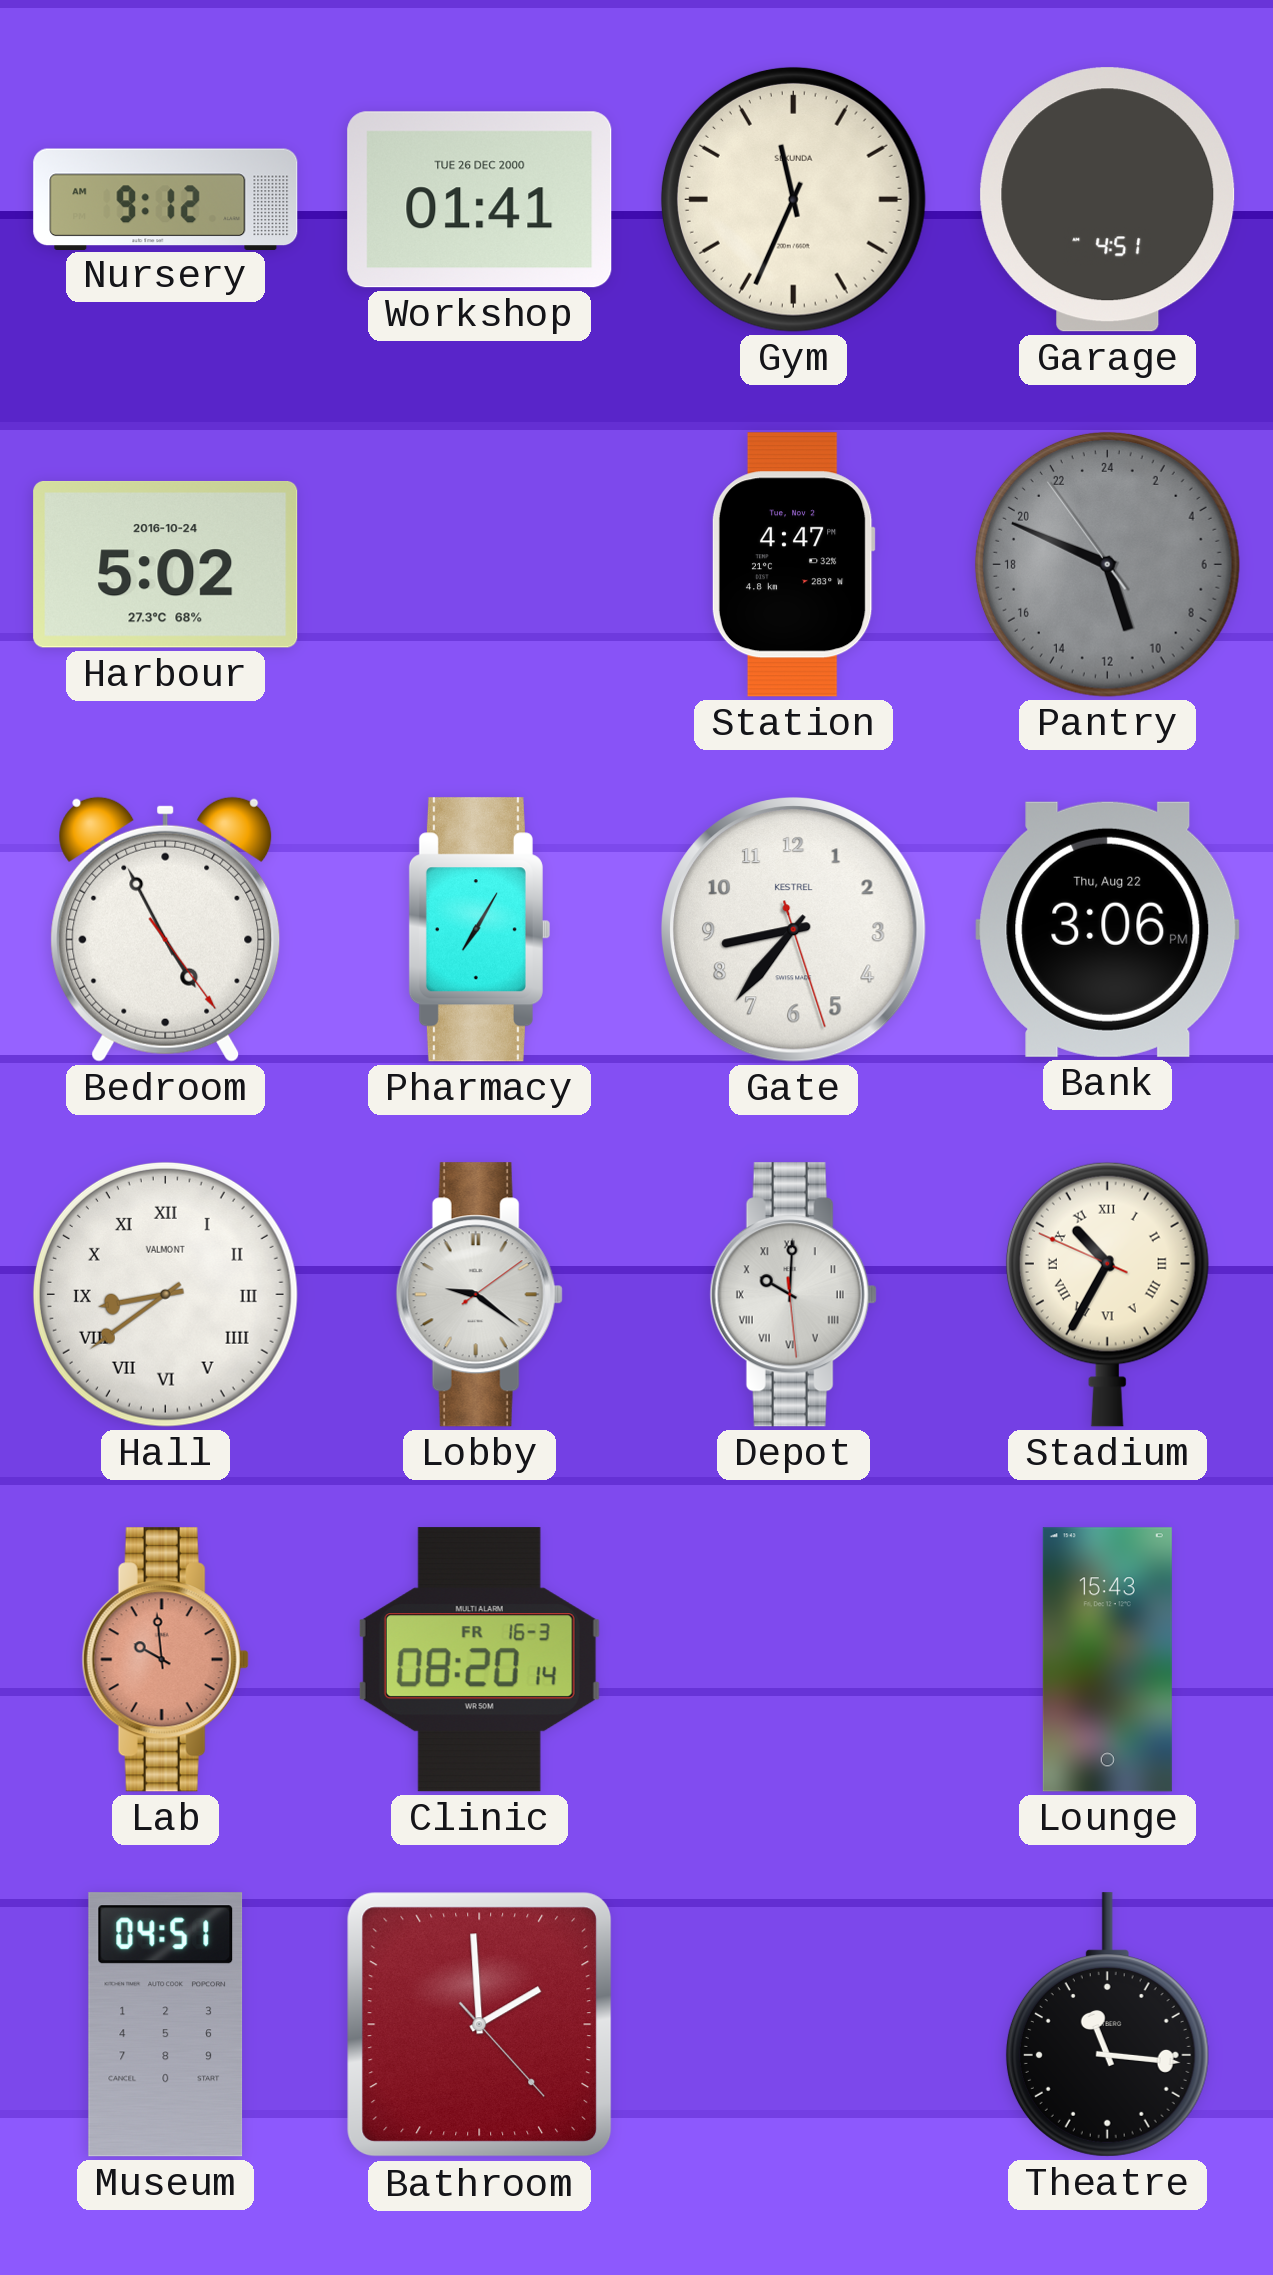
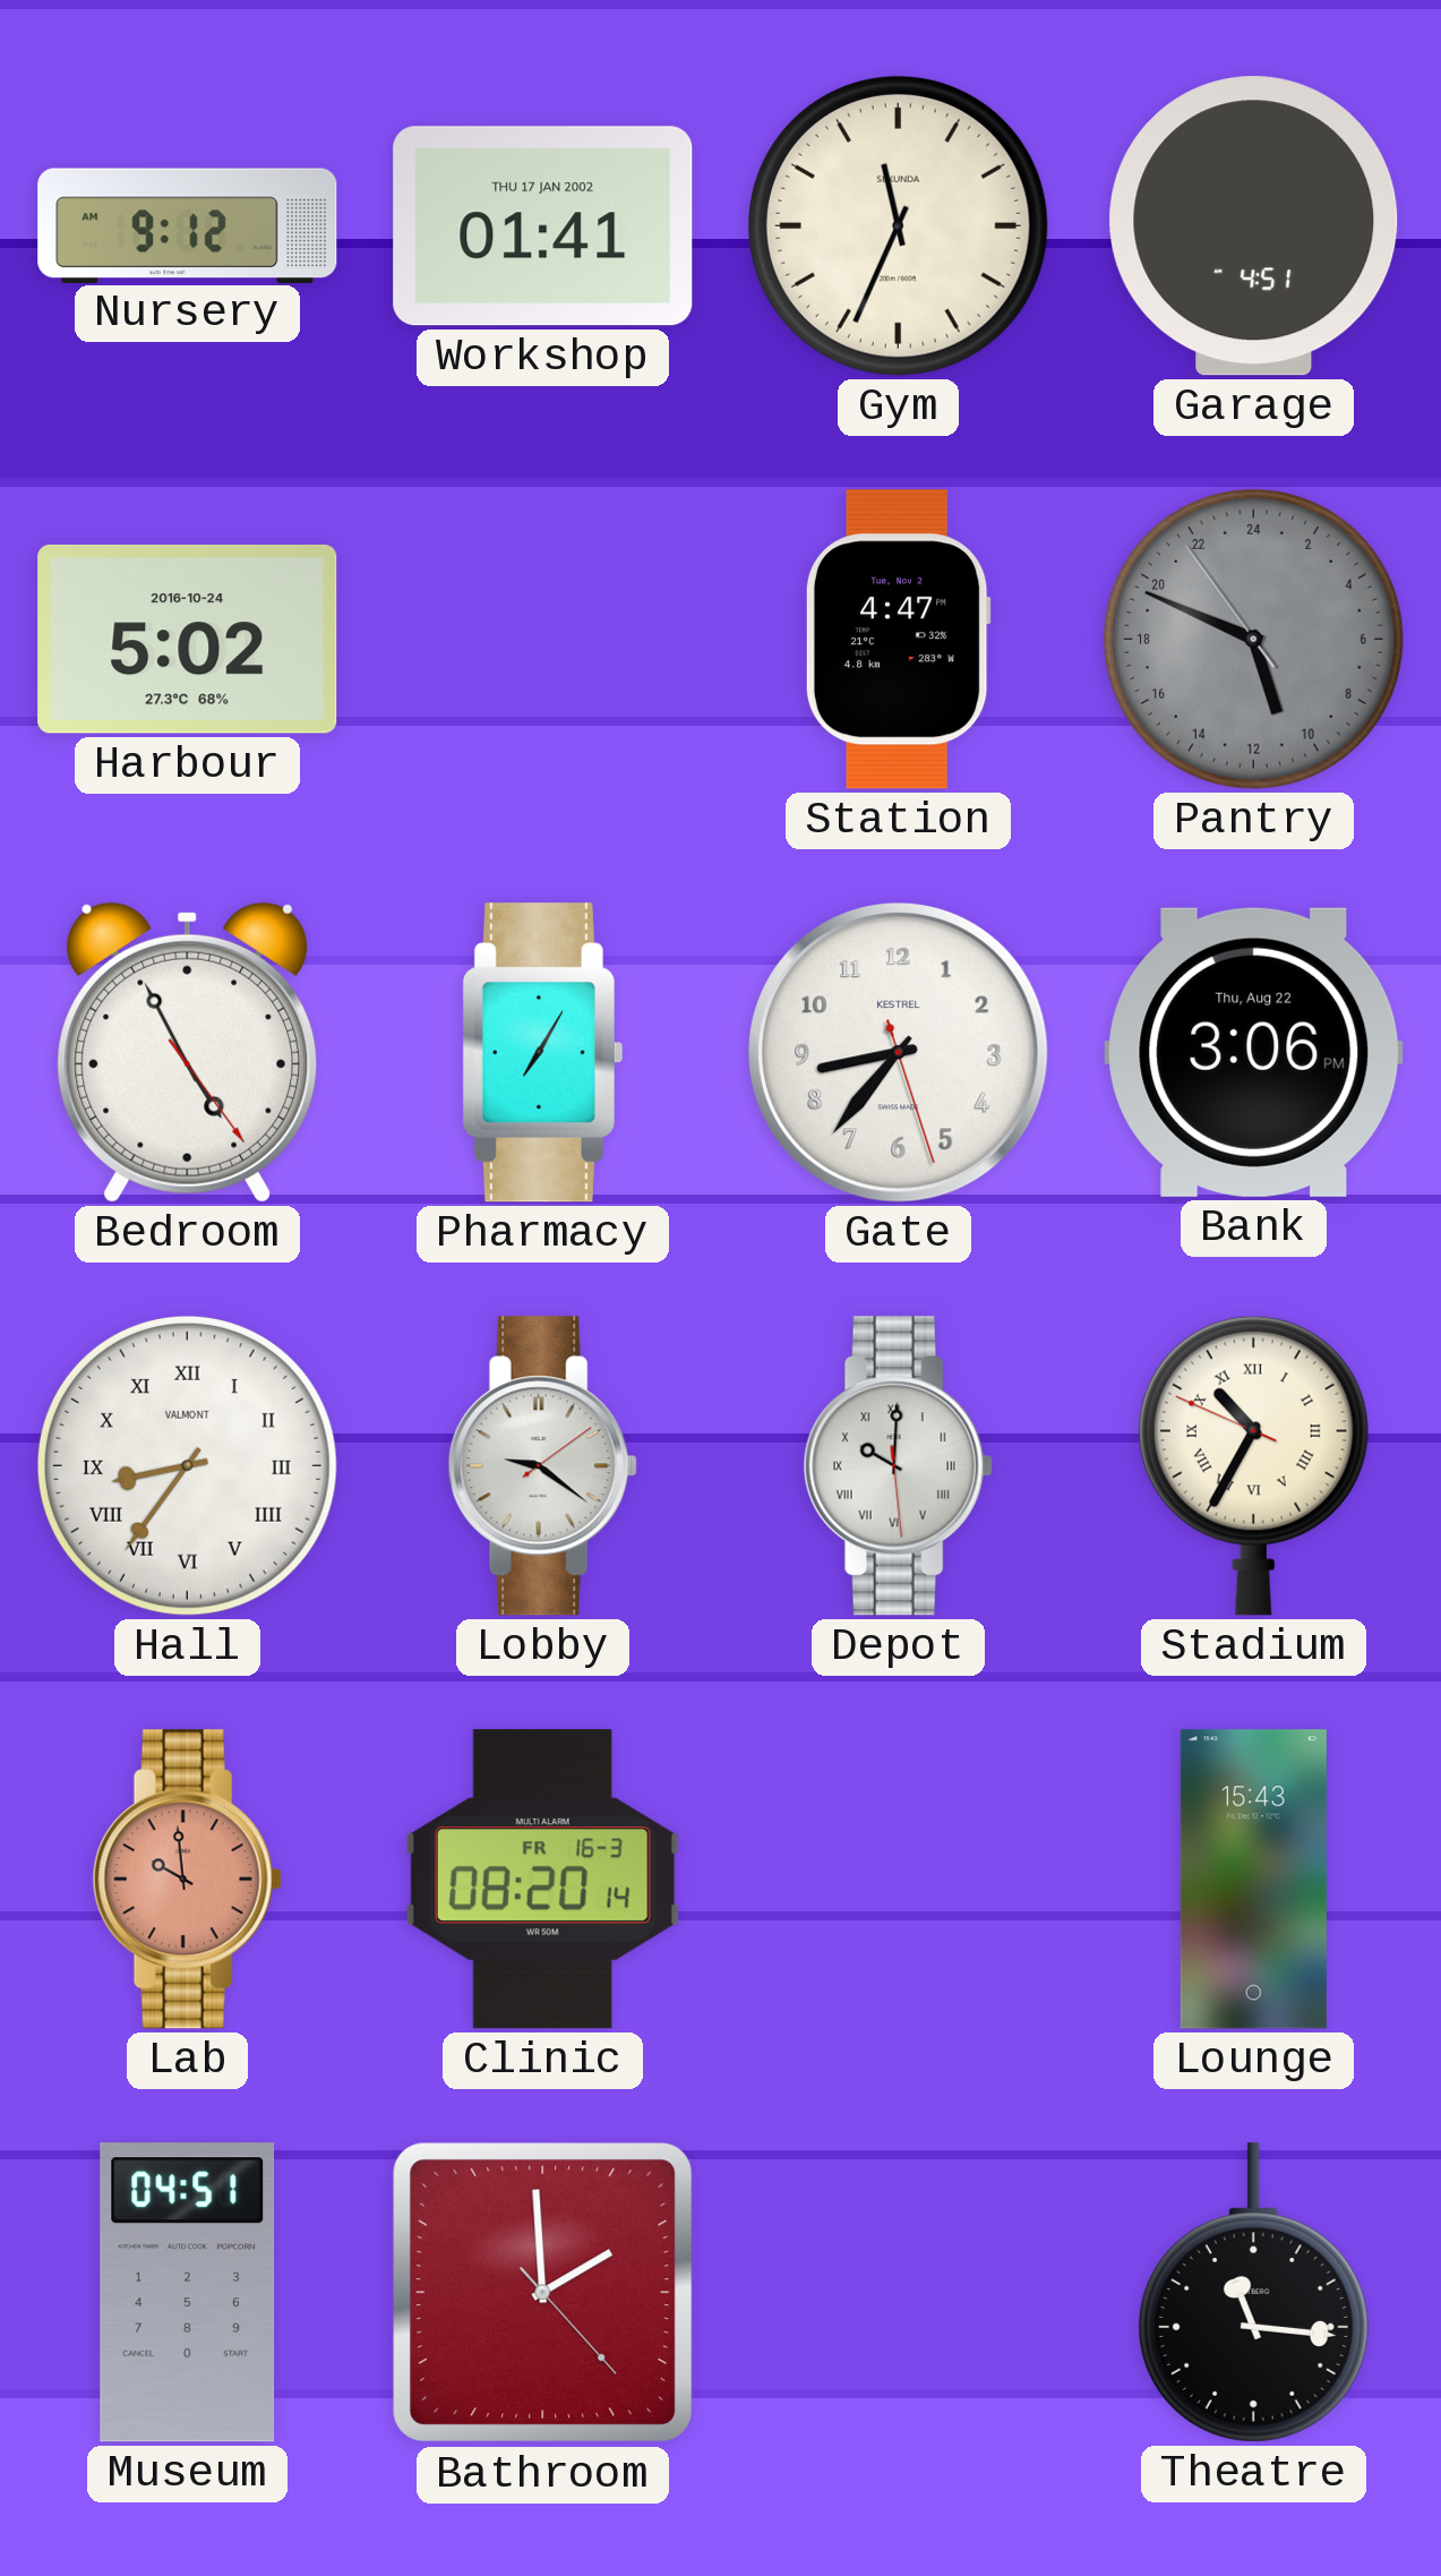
Workshop date: TUE 26 DEC 2000 -> THU 17 JAN 2002 (543, 226)
Hall: 8:39 -> 8:36 (187, 1465)
